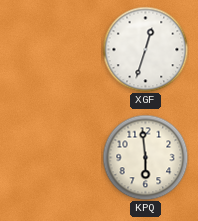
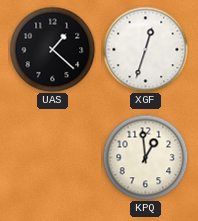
UAS: none -> 1:22 (52, 49)
KPQ: 5:59 -> 12:59 (145, 157)
